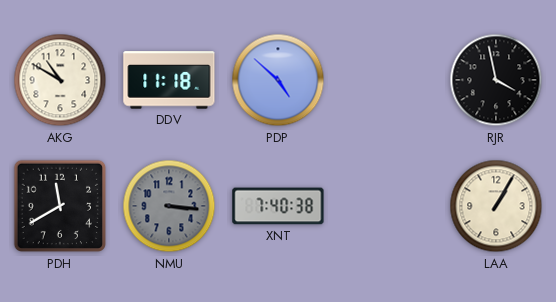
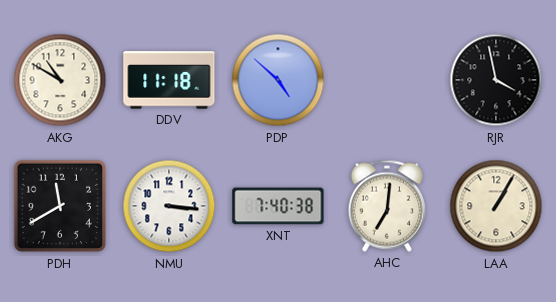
NMU dial: grey -> white (169, 206)
AHC: none -> 7:01 (387, 206)
